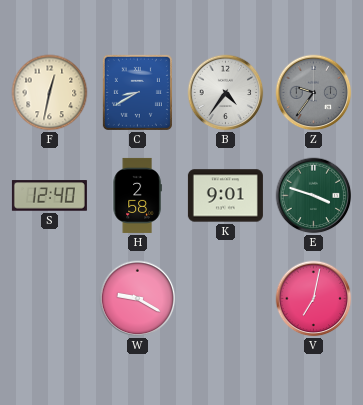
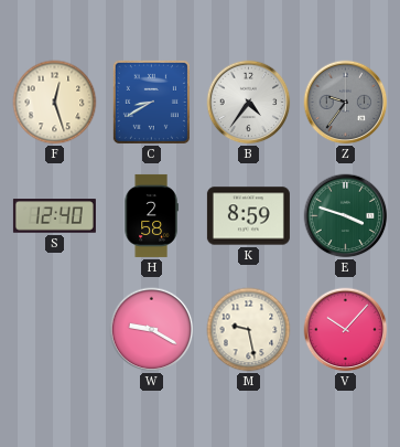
F: 12:32 -> 12:27 (55, 103)
K: 9:01 -> 8:59 (248, 216)
M: none -> 9:28 (249, 330)
V: 7:02 -> 10:07 (346, 330)
